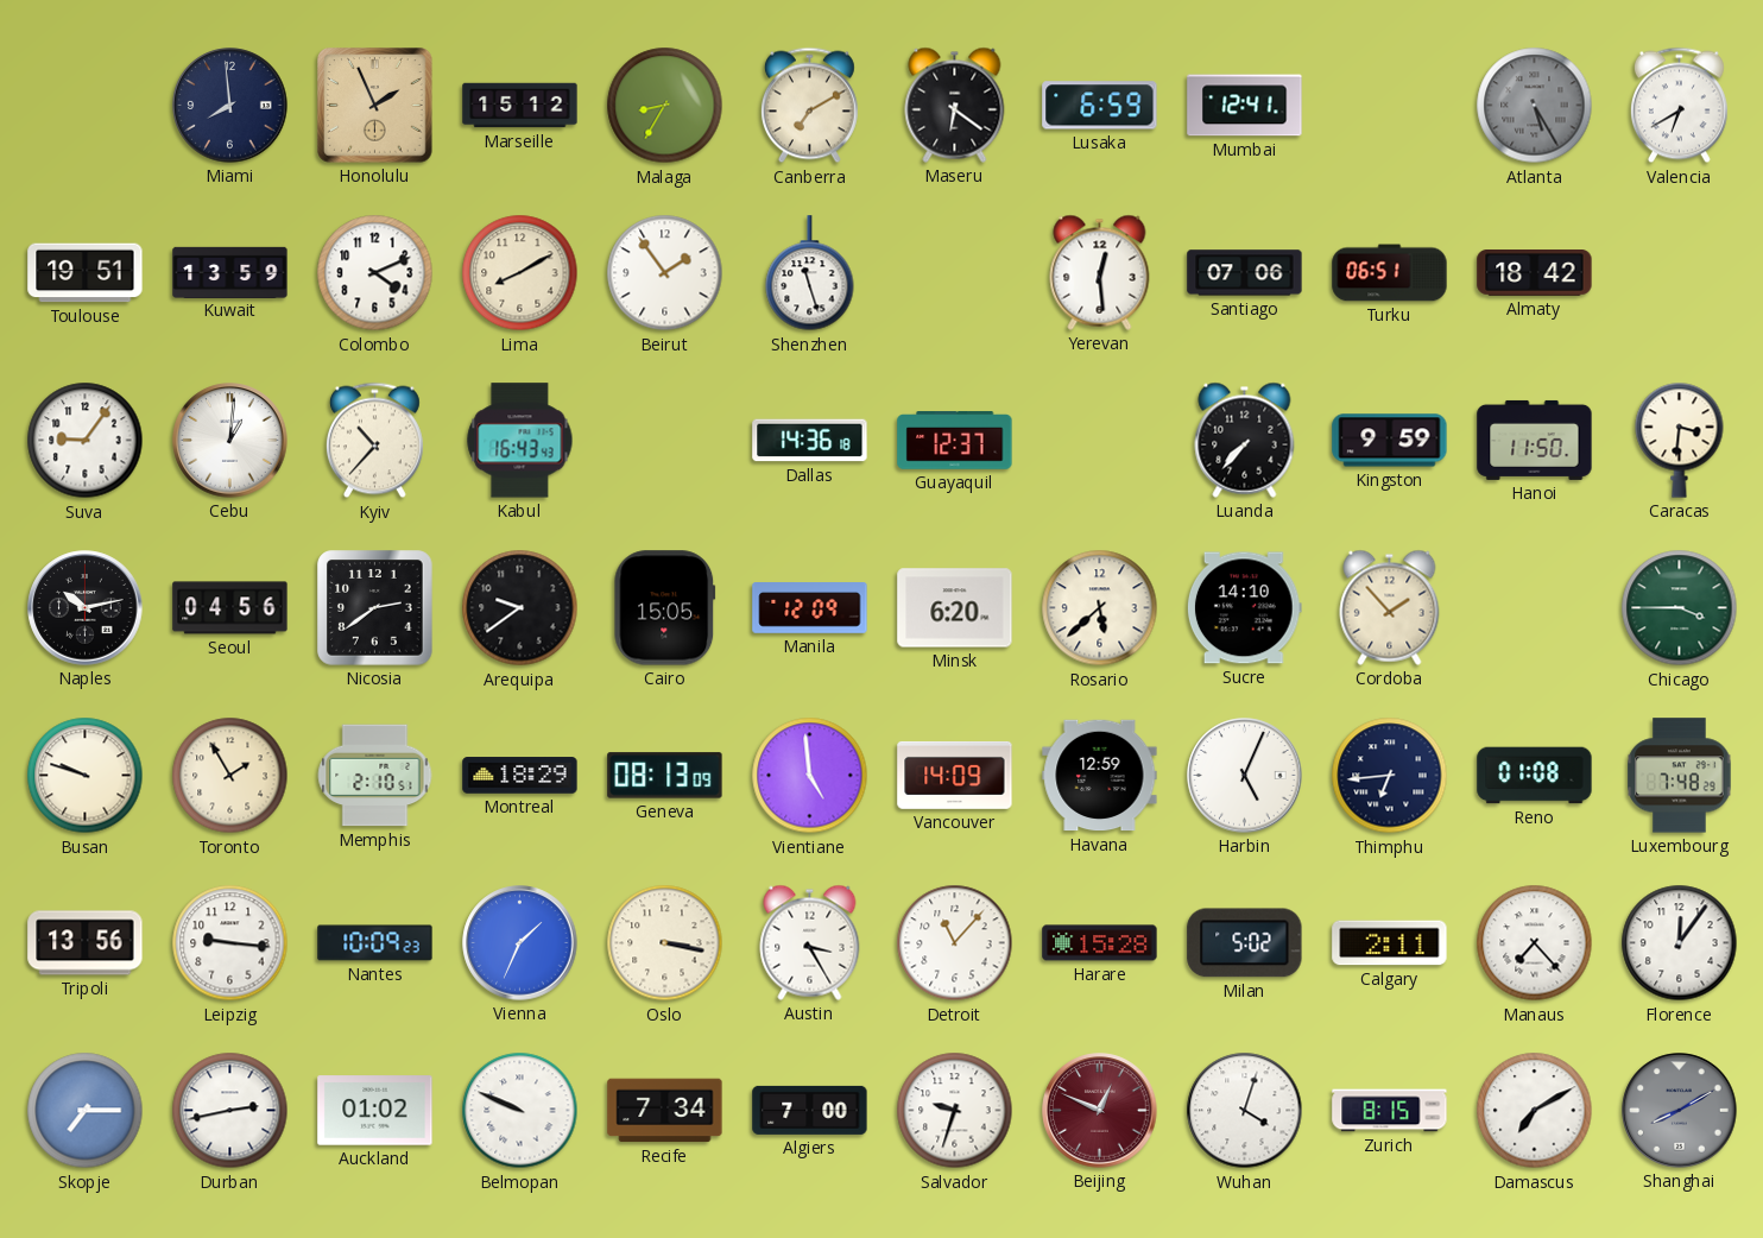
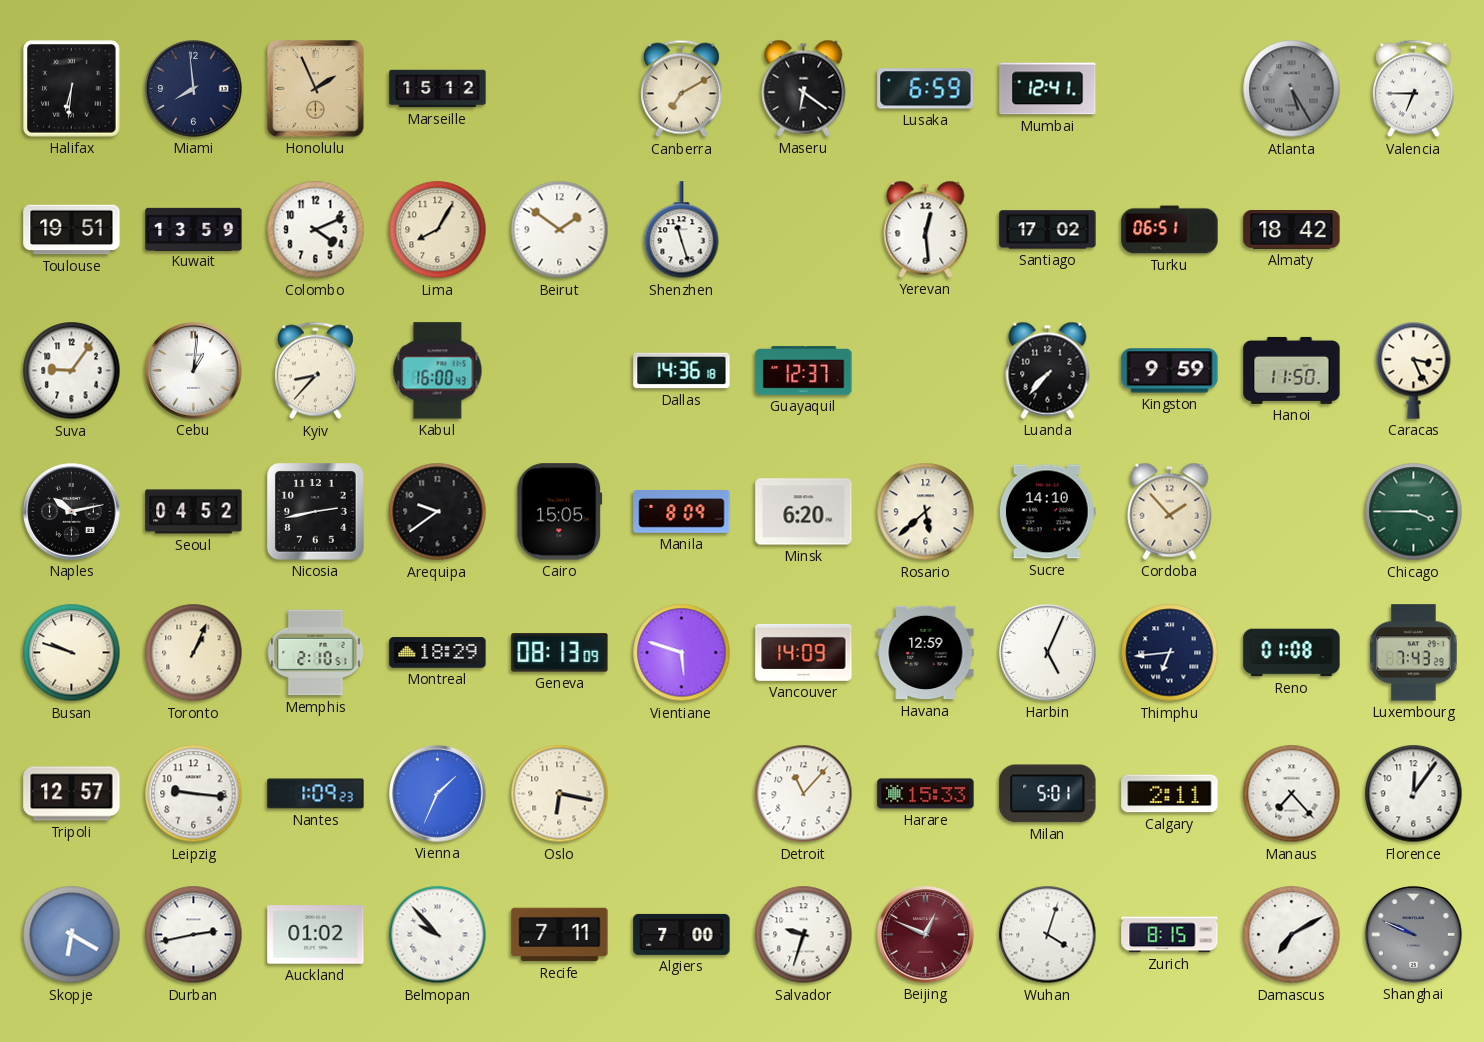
Halifax: none -> 6:31 (72, 89)
Malaga: 8:35 -> none (665, 106)
Valencia: 6:40 -> 6:45 (1413, 89)
Lima: 8:10 -> 8:05 (438, 230)
Beirut: 1:54 -> 1:51 (560, 230)
Santiago: 07:06 -> 17:02 (1048, 230)
Kyiv: 10:37 -> 8:37 (315, 371)
Kabul: 16:43 -> 16:00 (438, 371)
Caracas: 3:31 -> 3:26 (1414, 370)
Seoul: 04:56 -> 04:52 (194, 512)
Nicosia: 2:39 -> 2:43 (316, 512)
Manila: 12:09 -> 8:09 (682, 512)
Toronto: 1:55 -> 1:04 (194, 653)
Vientiane: 4:59 -> 5:48 (682, 653)
Luxembourg: 7:48 -> 7:43 (1414, 653)
Tripoli: 13:56 -> 12:57 (72, 794)
Nantes: 10:09 -> 1:09 (316, 794)
Oslo: 3:17 -> 6:17 (560, 794)
Austin: 3:25 -> none (810, 942)
Harare: 15:28 -> 15:33 (926, 794)
Milan: 5:02 -> 5:01 (1048, 794)
Skopje: 7:15 -> 6:20 (72, 935)
Belmopan: 9:49 -> 9:53 (438, 935)
Recife: 7:34 -> 7:11 (560, 935)
Shanghai: 8:10 -> 9:49 (1414, 935)
